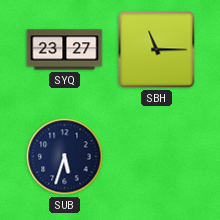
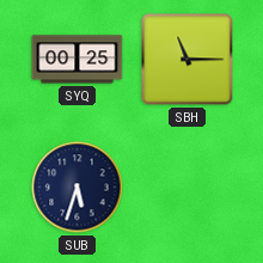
SYQ: 23:27 -> 00:25 (78, 60)
